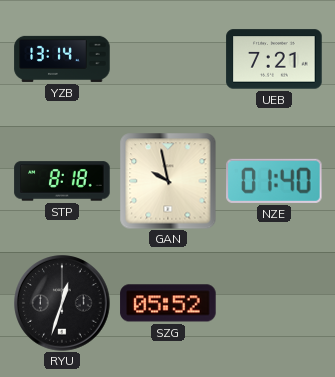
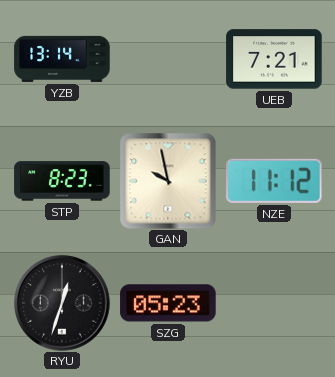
STP: 8:18 -> 8:23 (62, 181)
NZE: 01:40 -> 11:12 (274, 181)
SZG: 05:52 -> 05:23 (168, 303)
